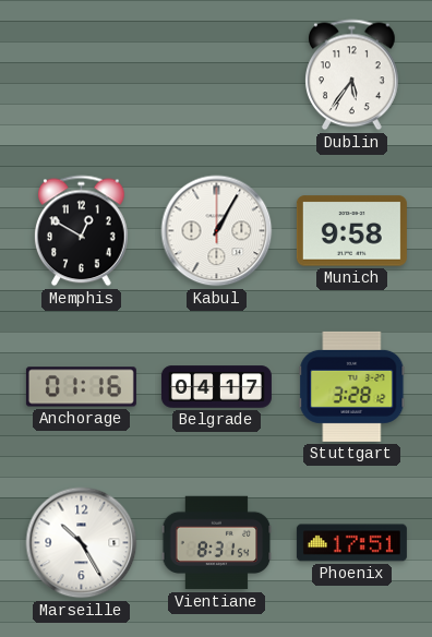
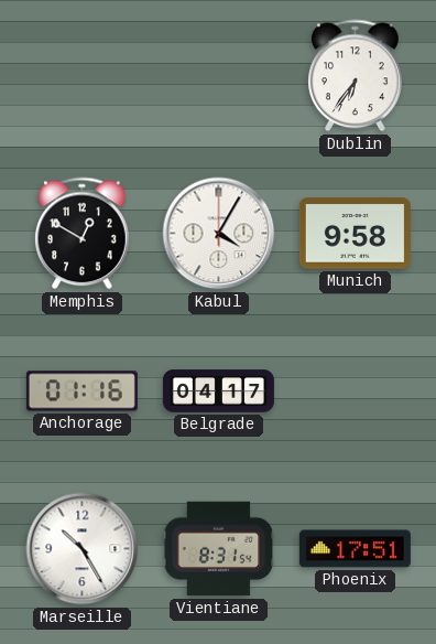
Dublin: 5:36 -> 6:36 (356, 76)
Kabul: 1:05 -> 4:05 (219, 234)
Stuttgart: 3:28 -> none (352, 386)
